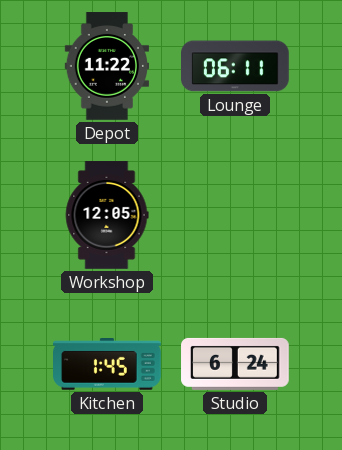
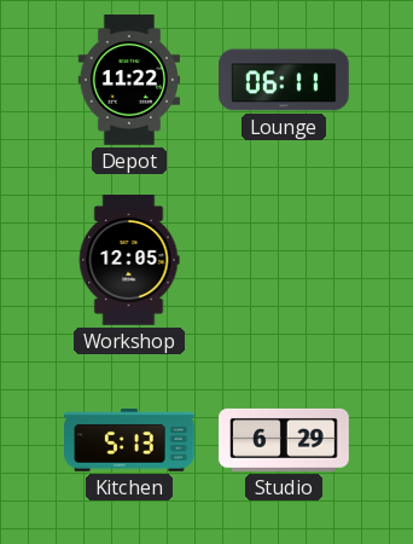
Kitchen: 1:45 -> 5:13 (130, 441)
Studio: 6:24 -> 6:29 (284, 440)
